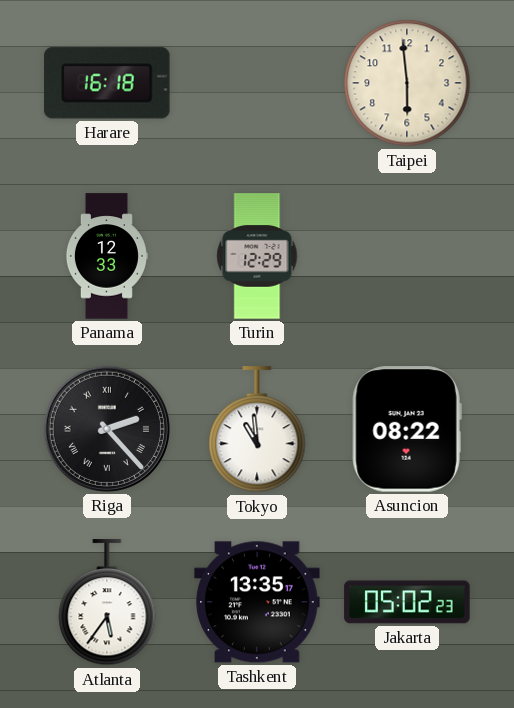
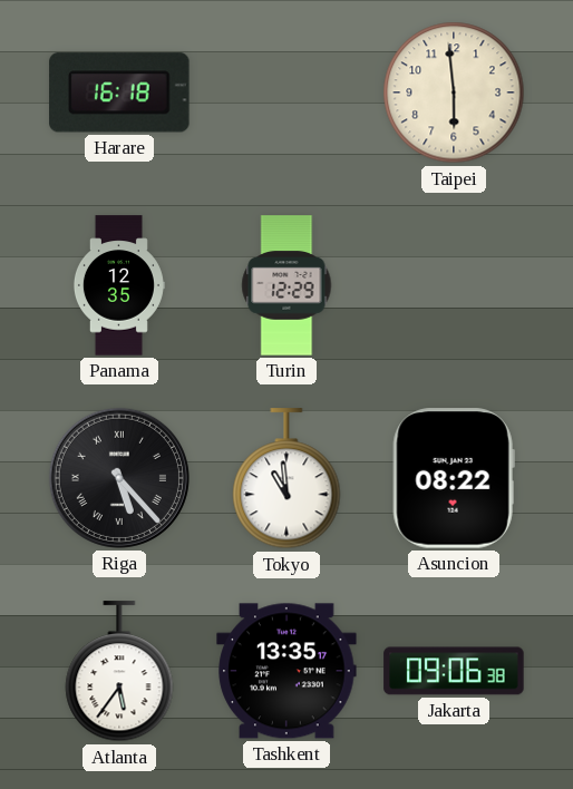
Panama: 12:33 -> 12:35 (118, 285)
Riga: 2:23 -> 5:23 (119, 478)
Jakarta: 05:02 -> 09:06 (454, 671)
